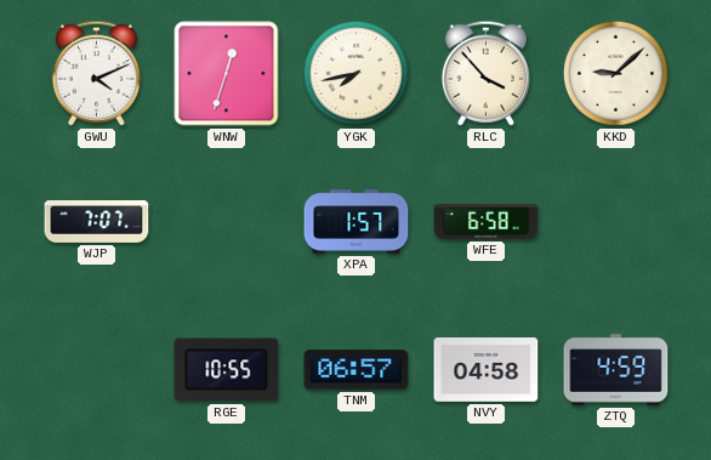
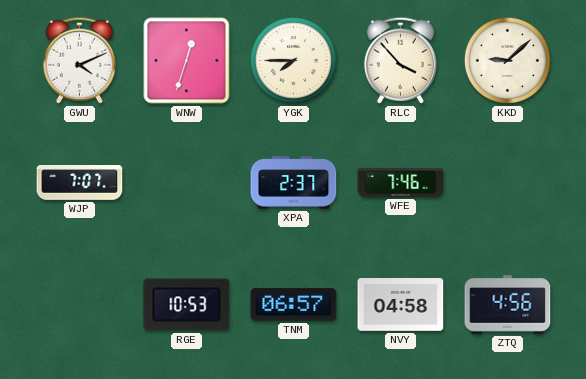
YGK: 7:43 -> 7:45 (293, 60)
XPA: 1:57 -> 2:37 (294, 183)
WFE: 6:58 -> 7:46 (401, 182)
RGE: 10:55 -> 10:53 (187, 305)
ZTQ: 4:59 -> 4:56 (508, 305)
